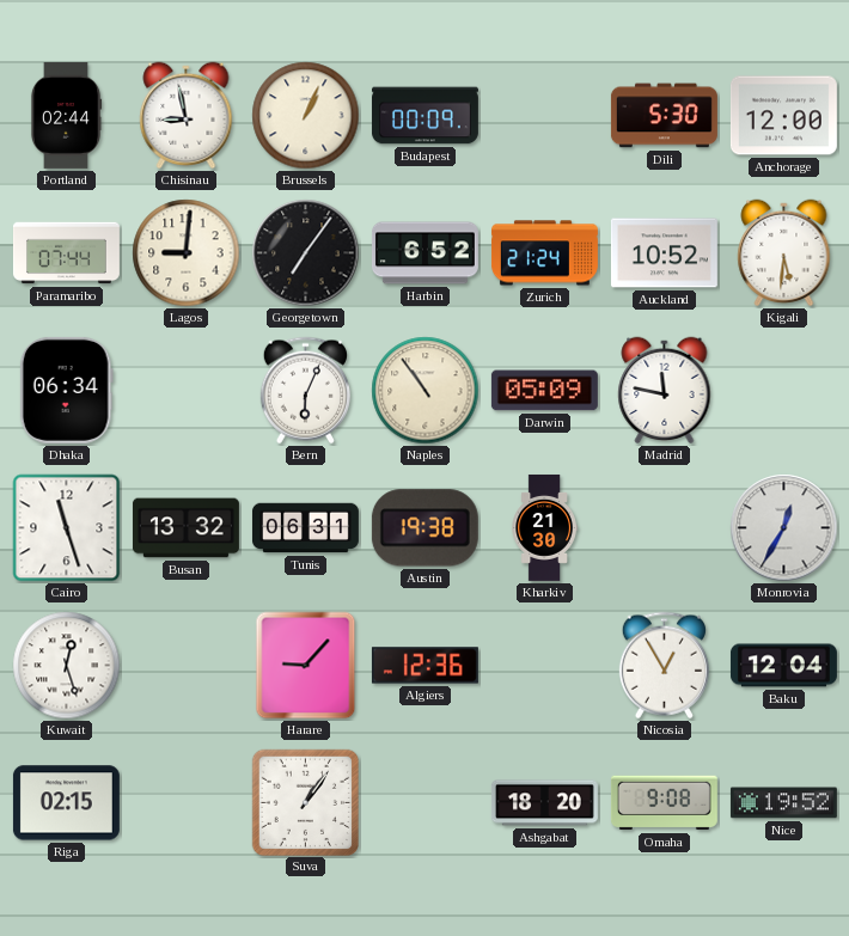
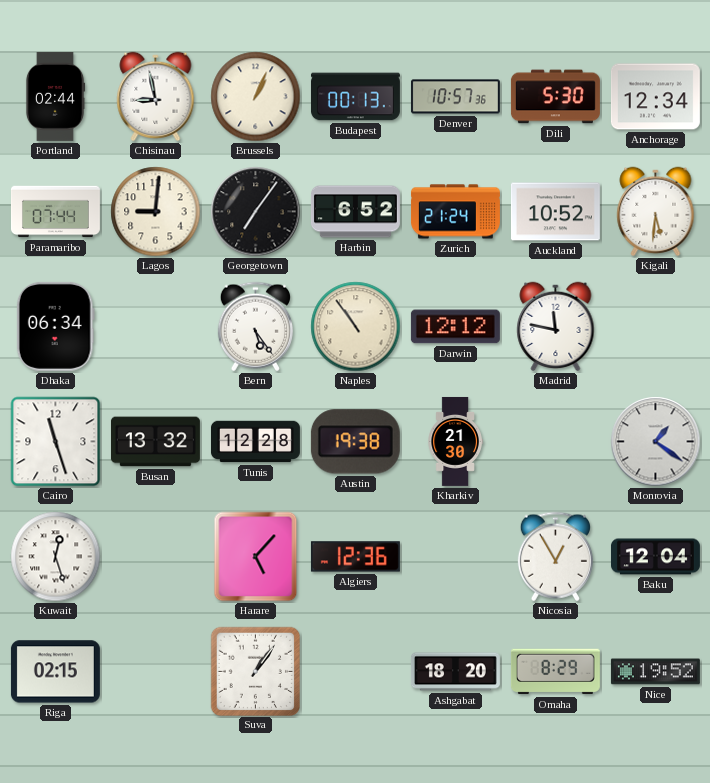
Budapest: 00:09 -> 00:13 (355, 97)
Denver: none -> 10:57 (455, 97)
Anchorage: 12:00 -> 12:34 (655, 97)
Bern: 6:04 -> 5:24 (255, 327)
Darwin: 05:09 -> 12:12 (455, 327)
Tunis: 06:31 -> 12:28 (255, 442)
Monrovia: 12:35 -> 1:21 (656, 442)
Harare: 9:07 -> 5:07 (256, 557)
Omaha: 9:08 -> 8:29 (555, 672)
